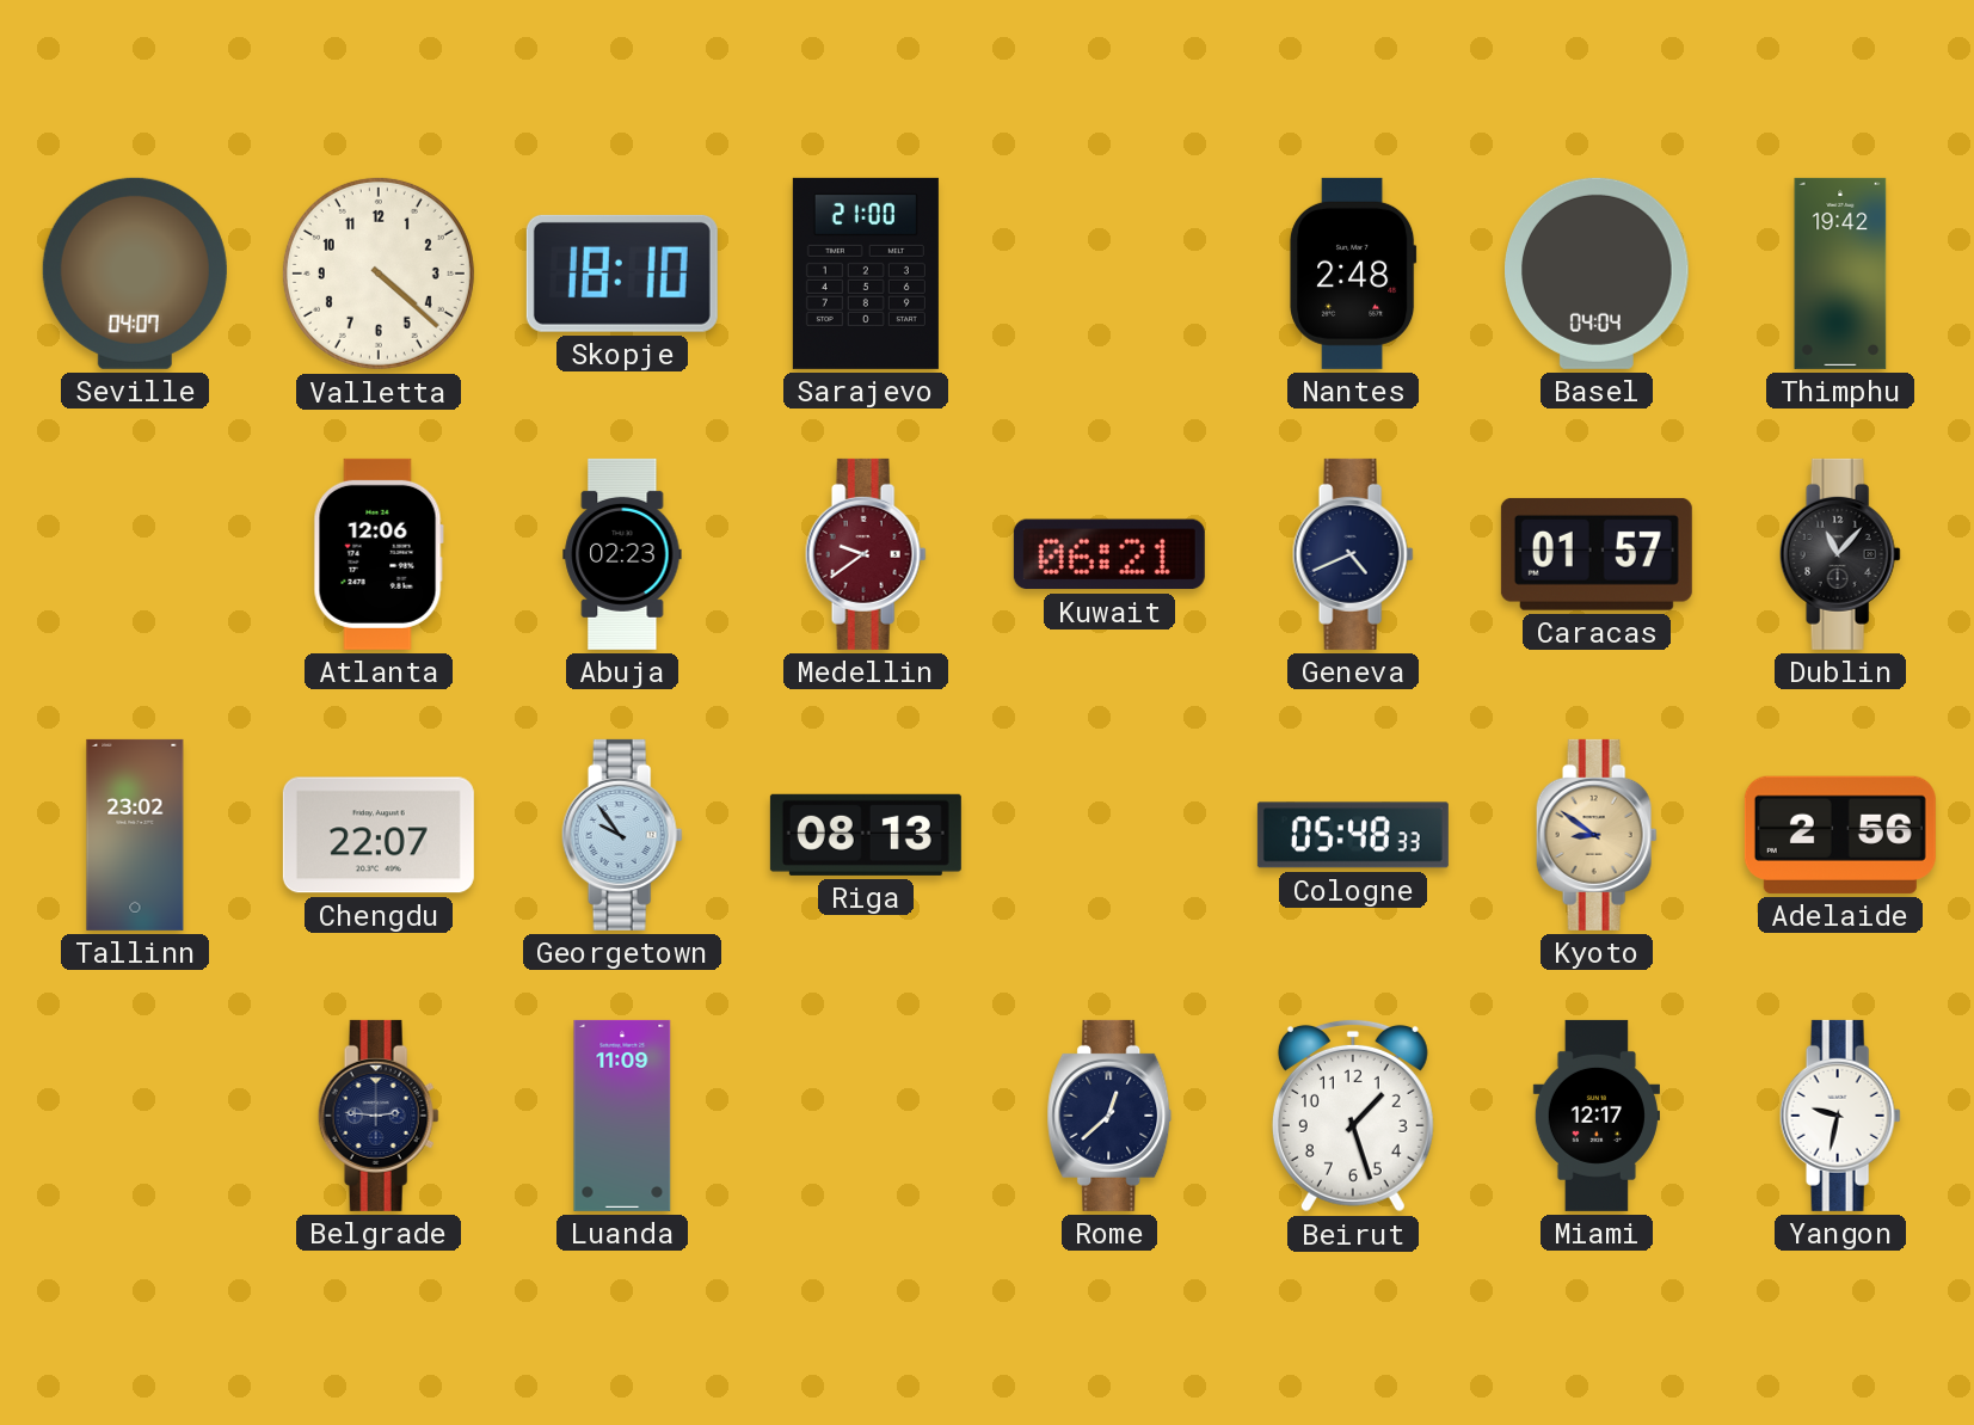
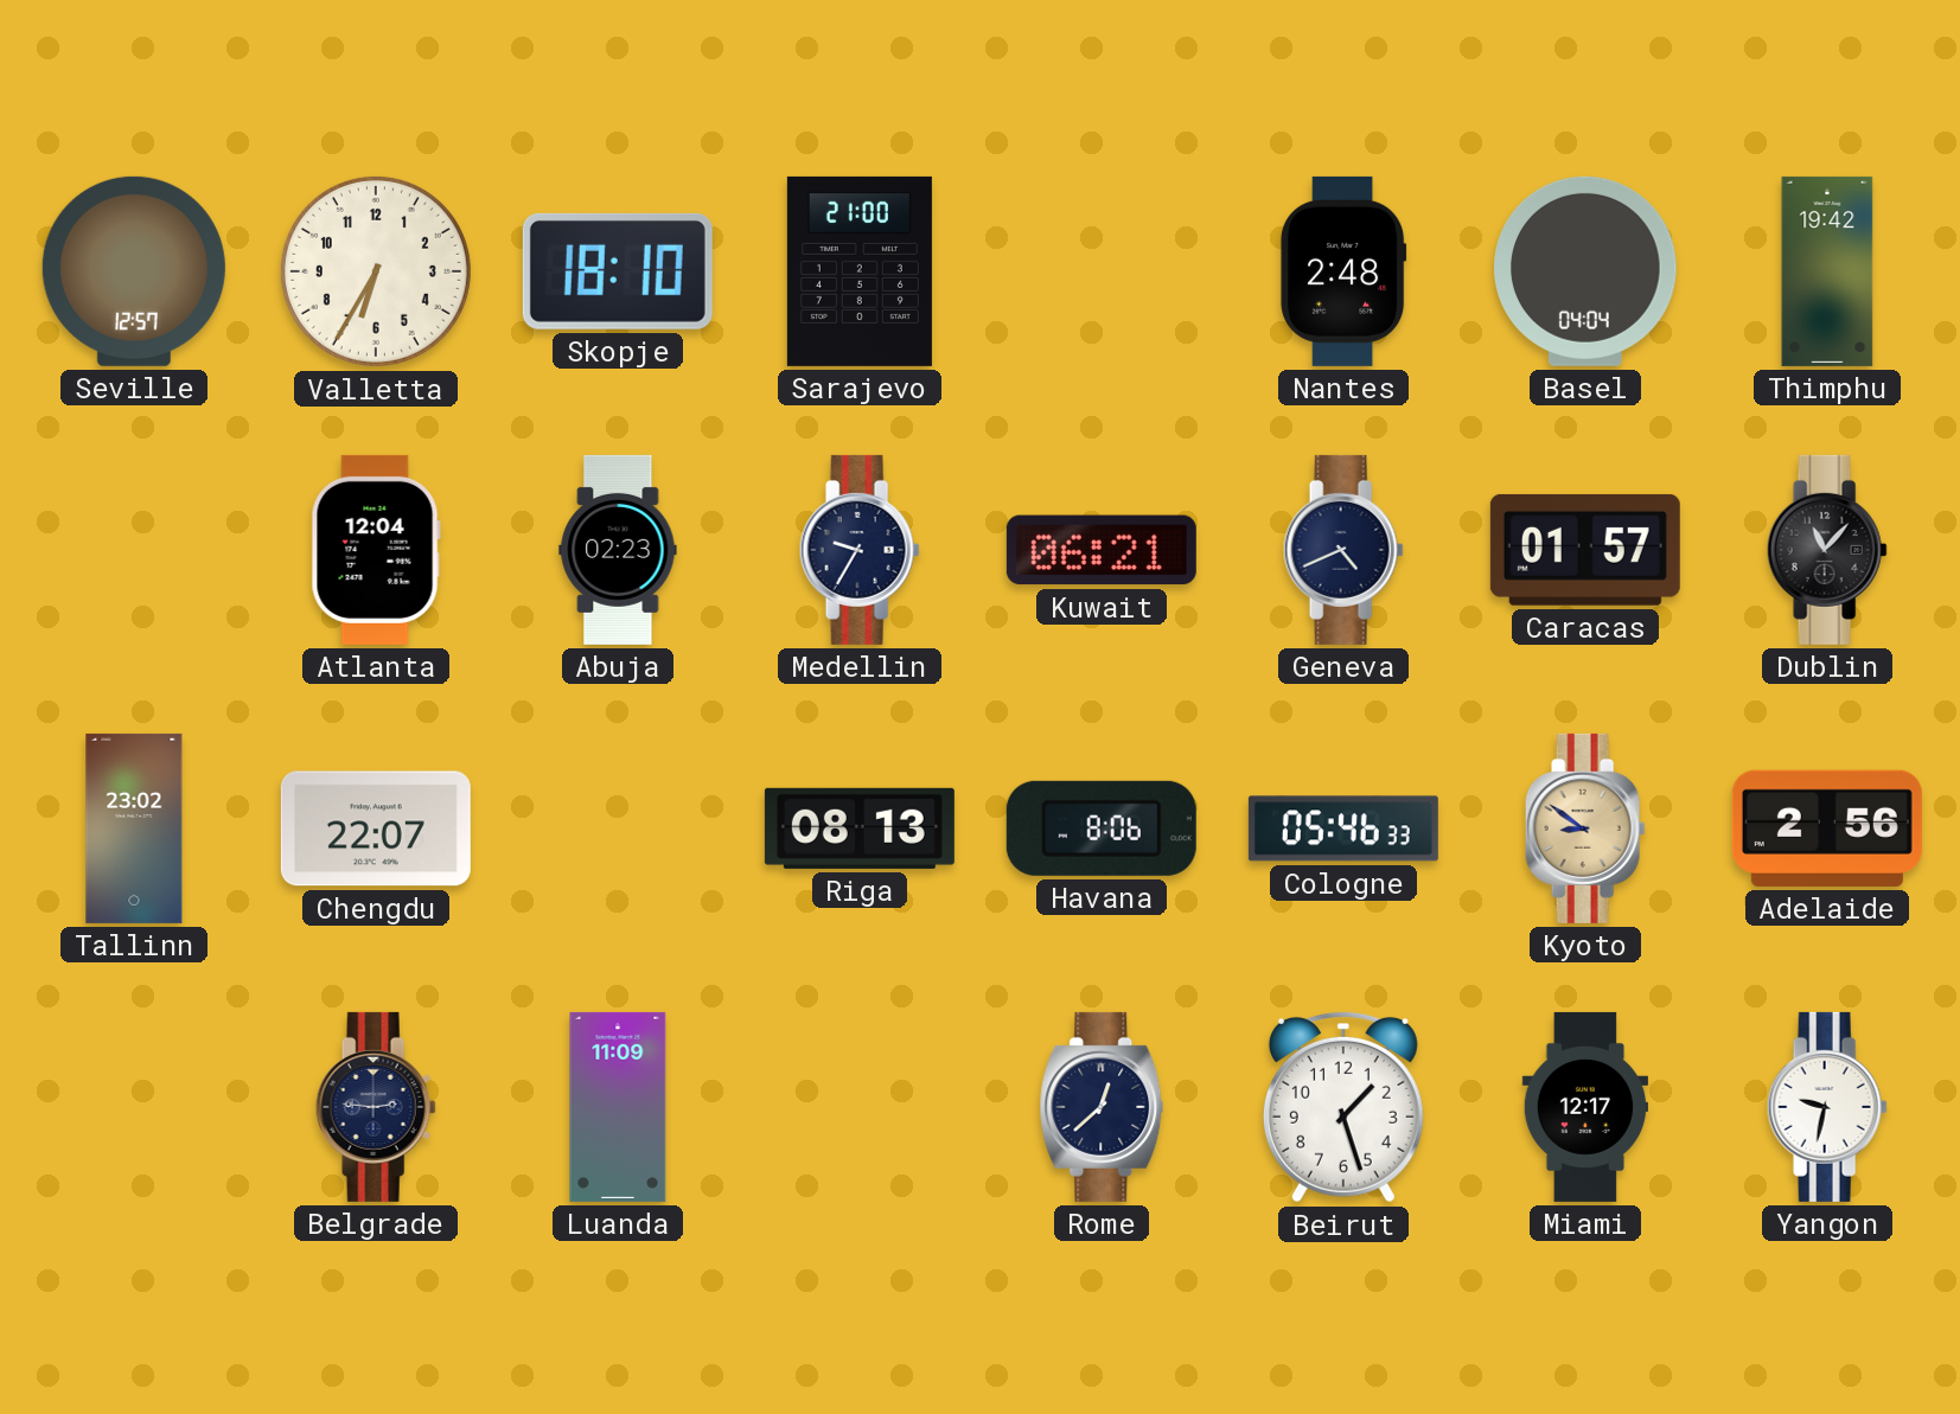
Seville: 04:07 -> 12:57 (134, 271)
Valletta: 4:22 -> 6:35 (376, 271)
Atlanta: 12:06 -> 12:04 (376, 550)
Medellin: 9:39 -> 9:35 (860, 550)
Medellin dial: burgundy -> navy (860, 550)
Georgetown: 9:54 -> none (622, 835)
Havana: none -> 8:06 (1102, 828)
Cologne: 05:48 -> 05:46 (1343, 828)
